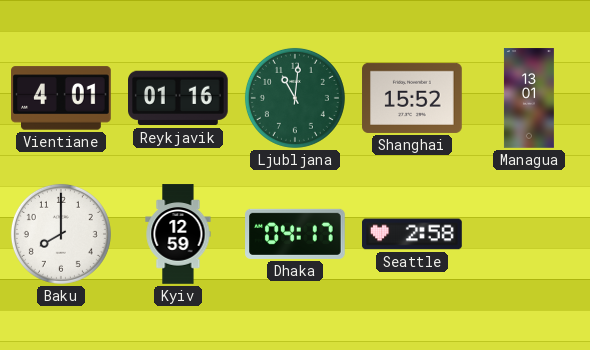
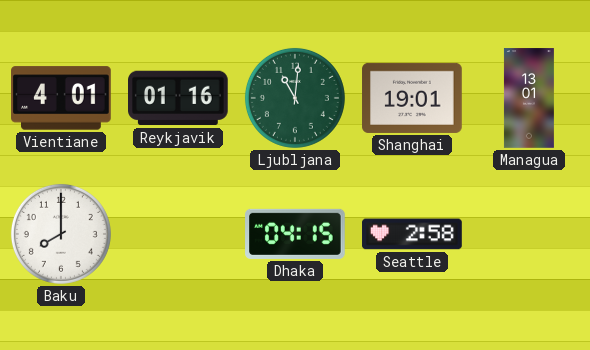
Shanghai: 15:52 -> 19:01 (412, 98)
Kyiv: 12:59 -> none (178, 234)
Dhaka: 04:17 -> 04:15 (295, 234)
